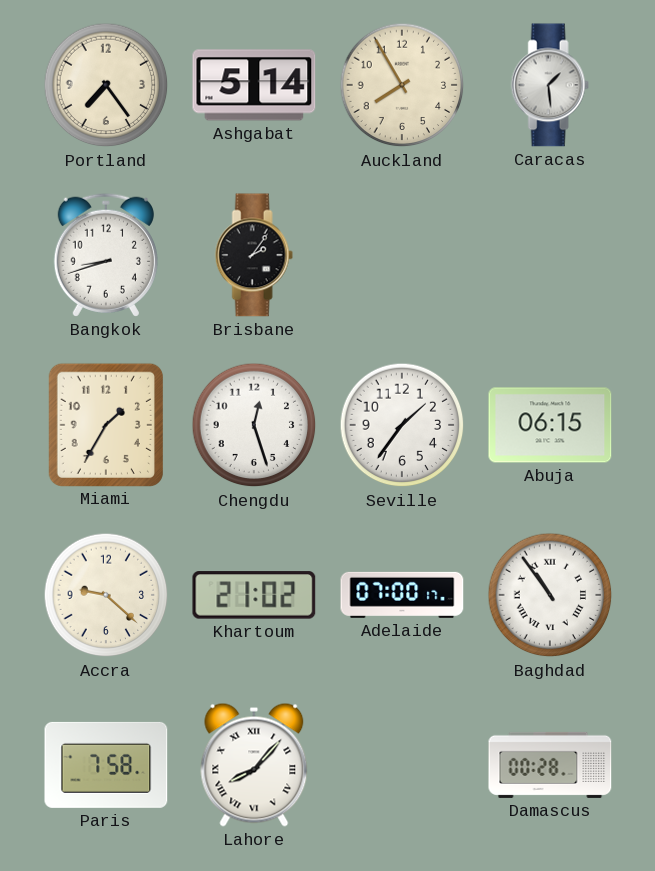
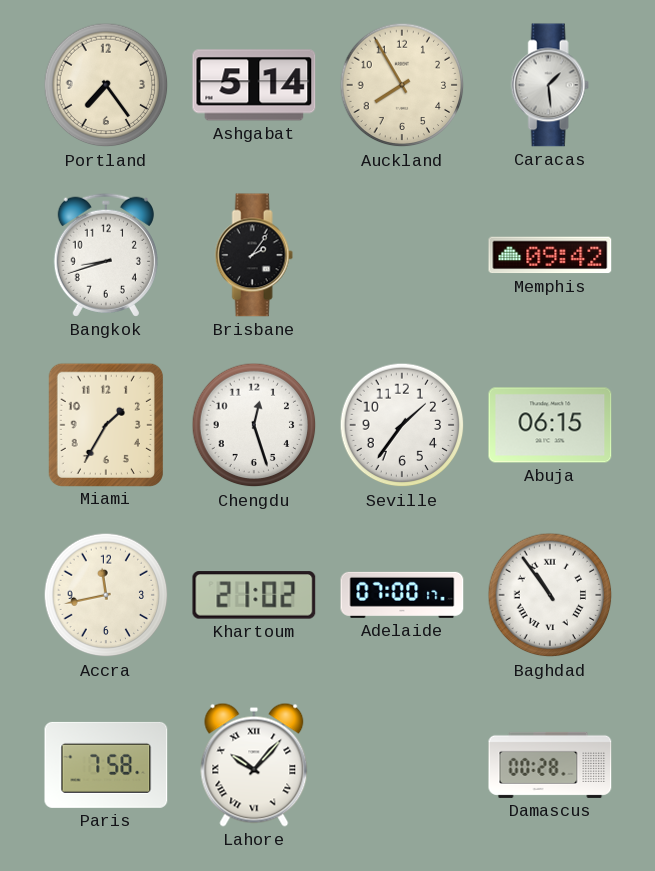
Memphis: none -> 09:42 (550, 255)
Accra: 9:22 -> 11:43 (106, 595)
Lahore: 8:07 -> 10:07 (254, 765)
